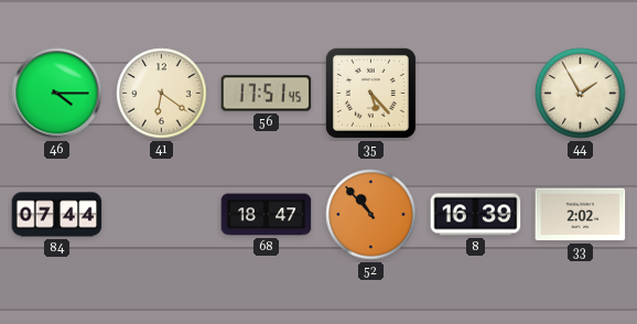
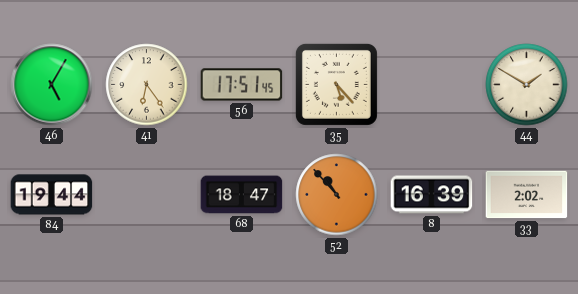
46: 4:15 -> 5:05 (52, 85)
41: 6:21 -> 6:24 (147, 85)
44: 1:55 -> 1:50 (527, 85)
84: 07:44 -> 19:44 (52, 195)
